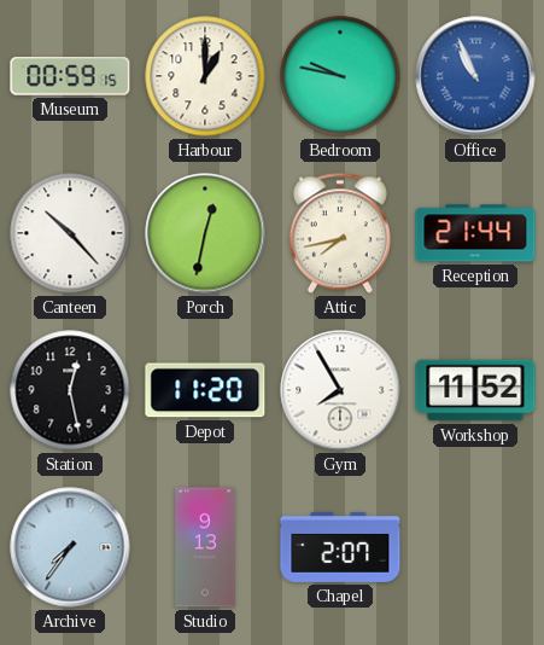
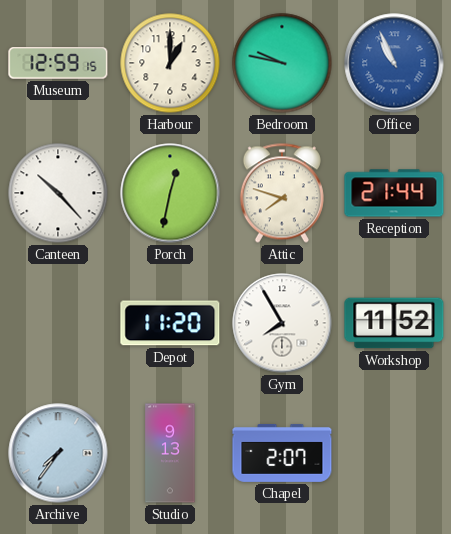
Museum: 00:59 -> 12:59 (58, 63)
Attic: 7:43 -> 7:48 (282, 193)
Station: 12:28 -> none (70, 390)
